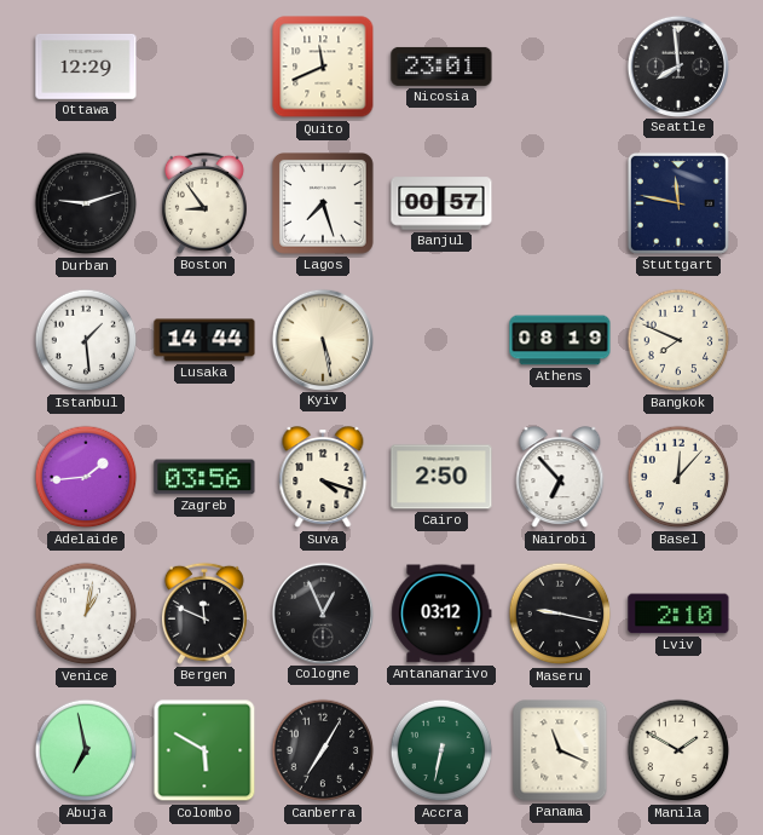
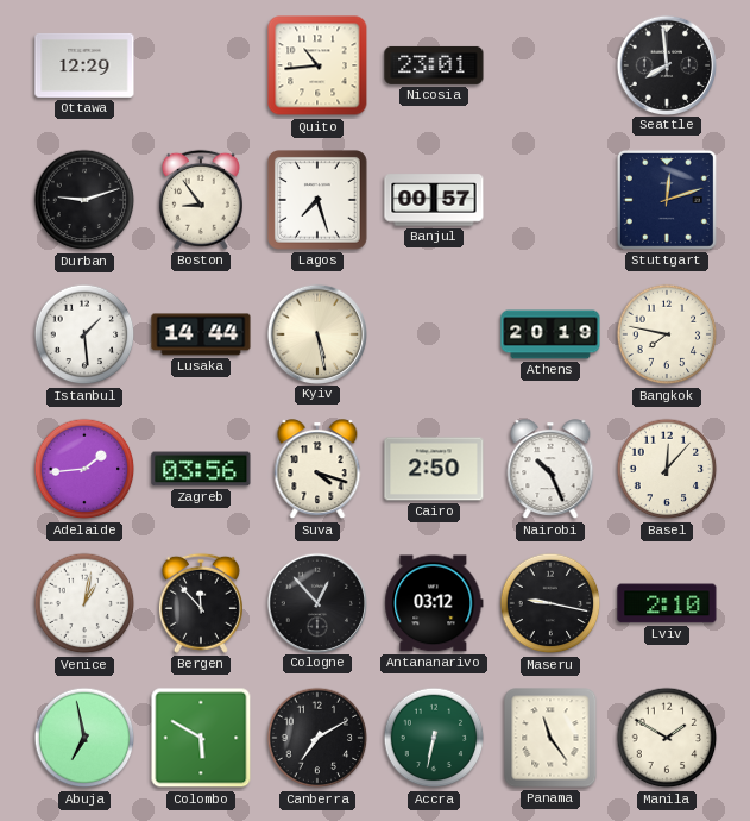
Quito: 11:41 -> 10:44 (317, 65)
Stuttgart: 11:47 -> 12:12 (667, 200)
Athens: 08:19 -> 20:19 (550, 334)
Bangkok: 7:49 -> 7:47 (667, 334)
Nairobi: 6:53 -> 10:26 (550, 470)
Bergen: 11:49 -> 11:53 (201, 603)
Cologne: 12:56 -> 12:53 (316, 602)
Canberra: 7:05 -> 7:10 (317, 738)
Panama: 11:19 -> 11:24 (550, 738)
